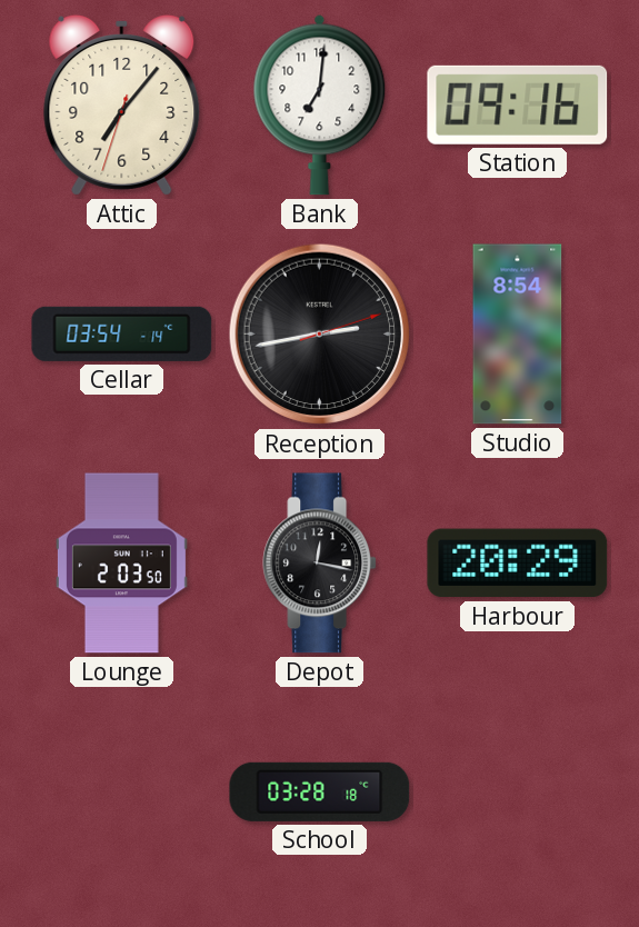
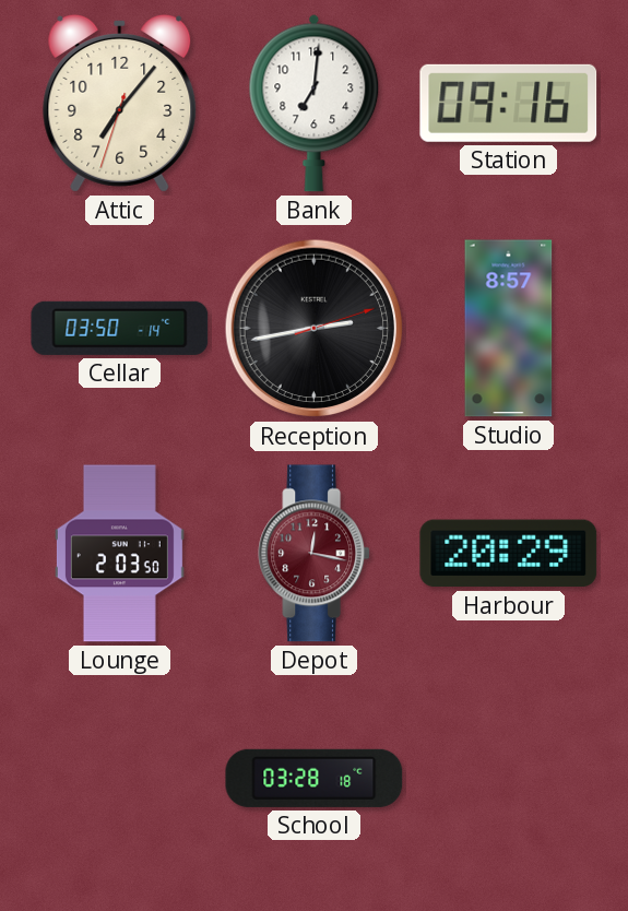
Cellar: 03:54 -> 03:50 (120, 328)
Studio: 8:54 -> 8:57 (509, 329)
Depot dial: black -> burgundy (315, 554)
